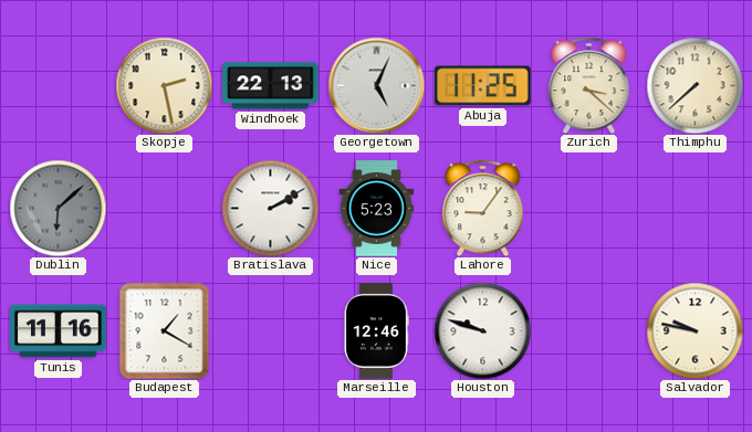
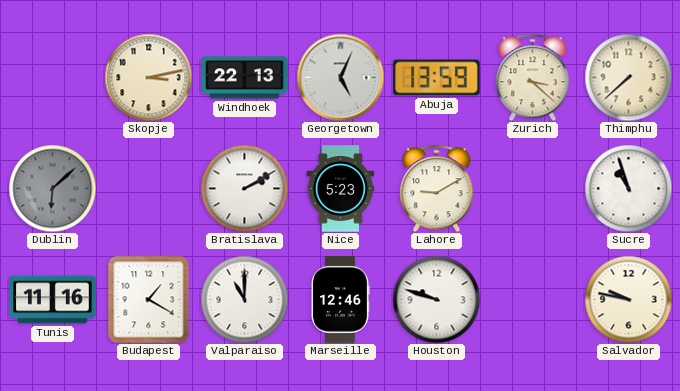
Skopje: 2:28 -> 3:13 (148, 77)
Abuja: 11:25 -> 13:59 (437, 78)
Lahore: 9:06 -> 9:10 (437, 188)
Sucre: none -> 10:57 (628, 188)
Valparaiso: none -> 11:00 (244, 299)
